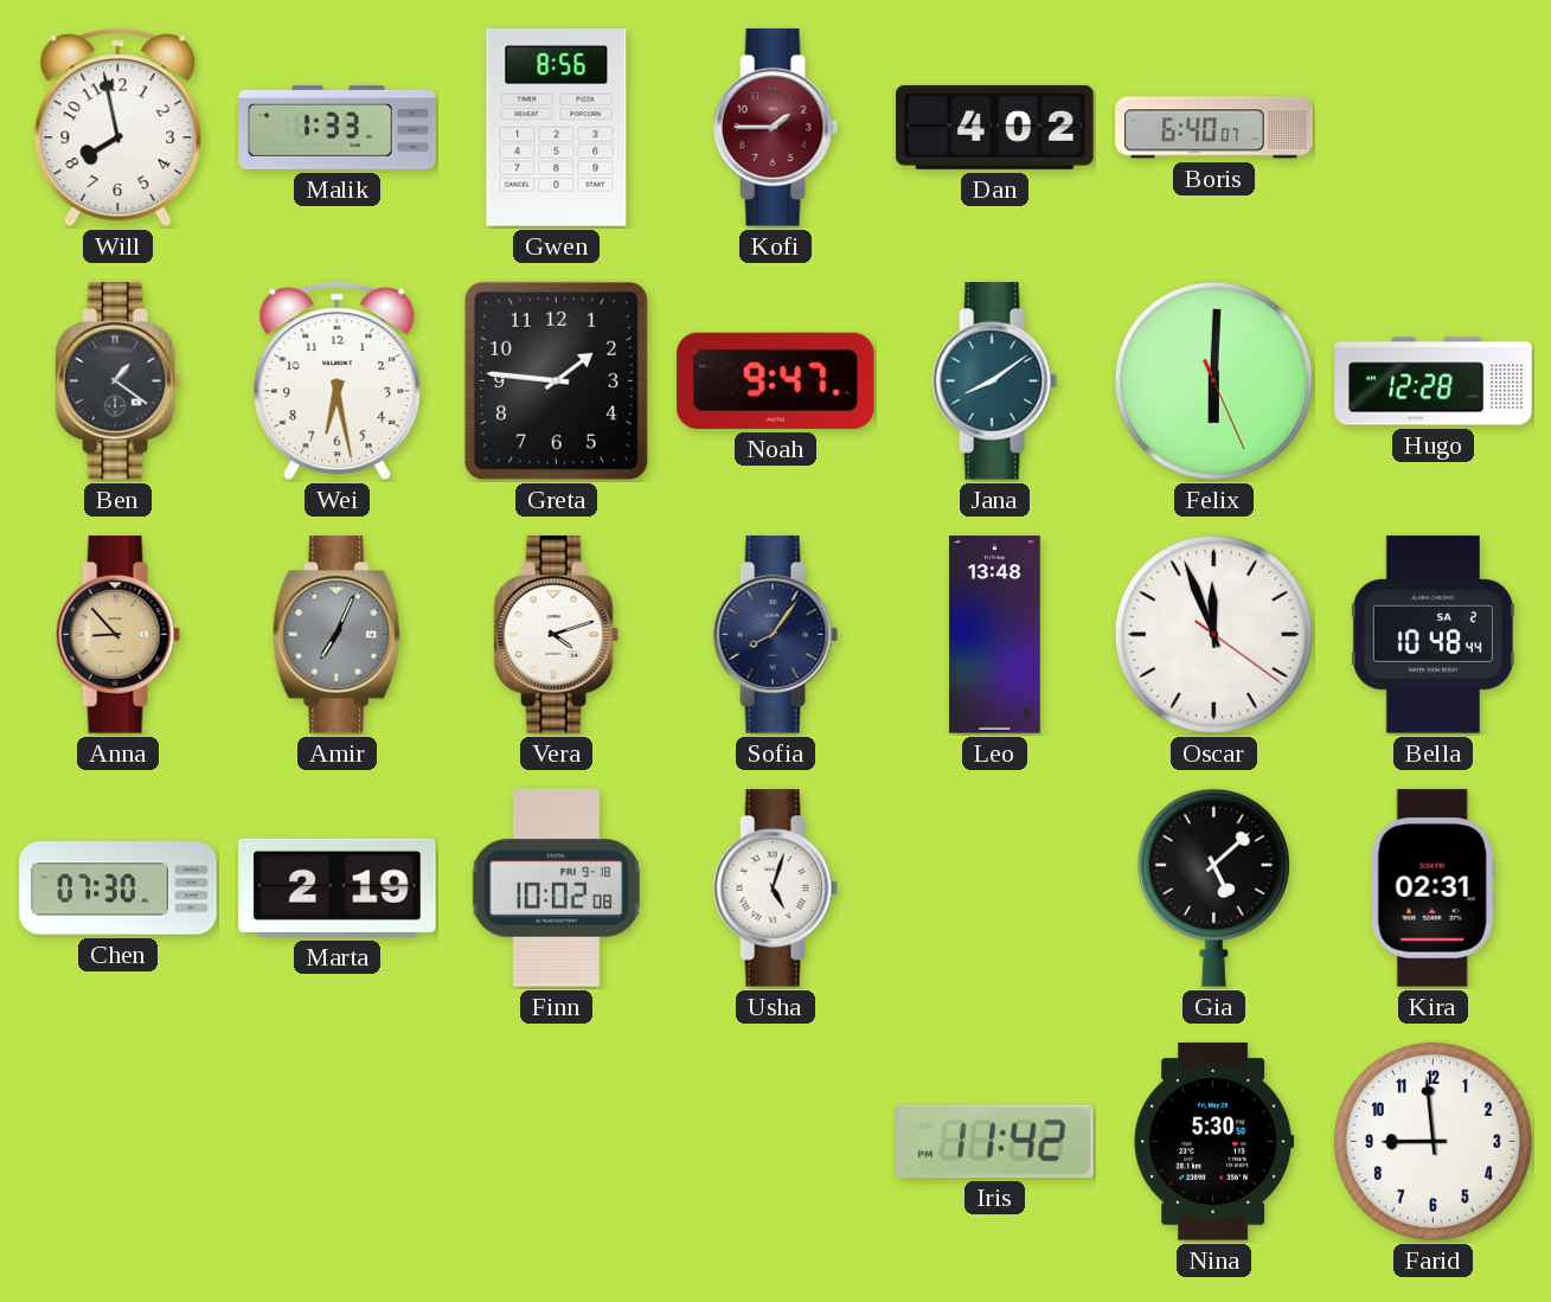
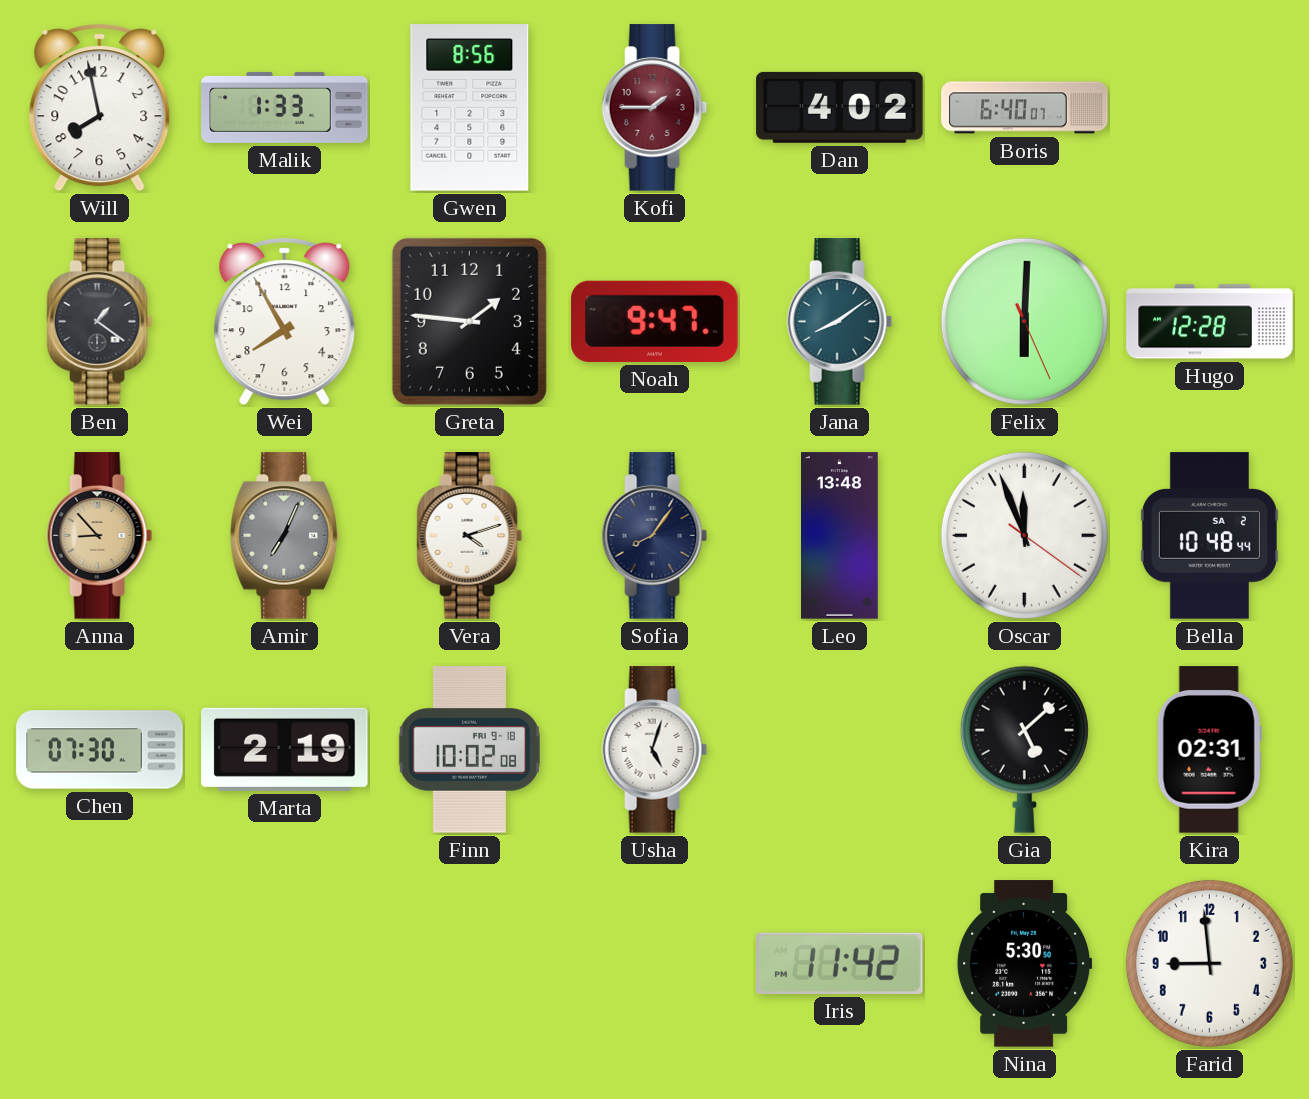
Wei: 6:28 -> 7:55 (285, 322)
